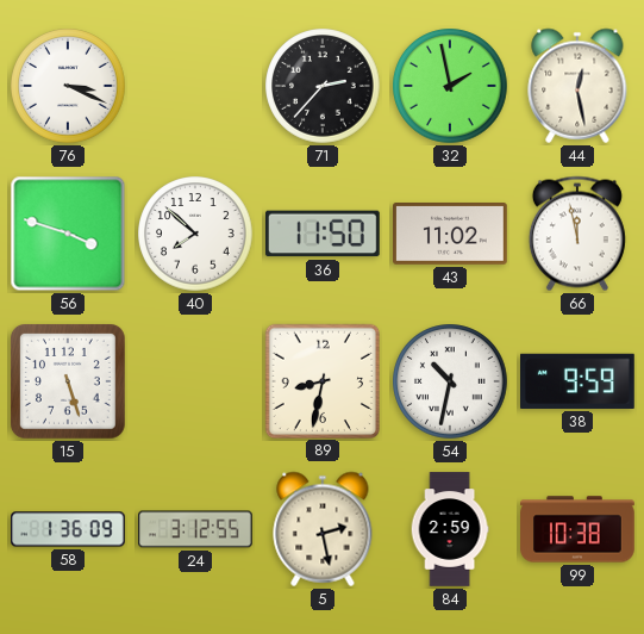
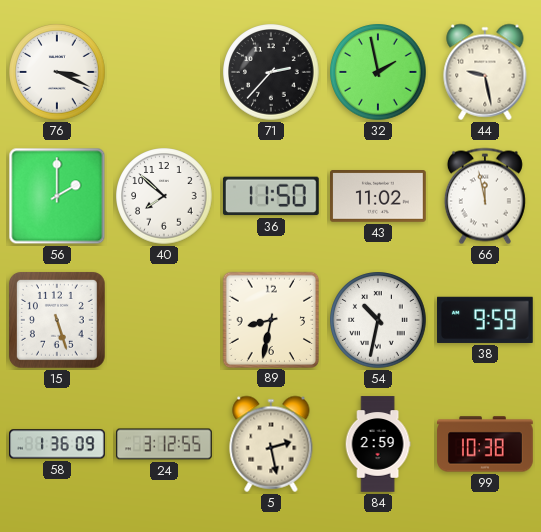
44: 12:28 -> 9:28 (485, 72)
56: 3:48 -> 2:00 (57, 196)
